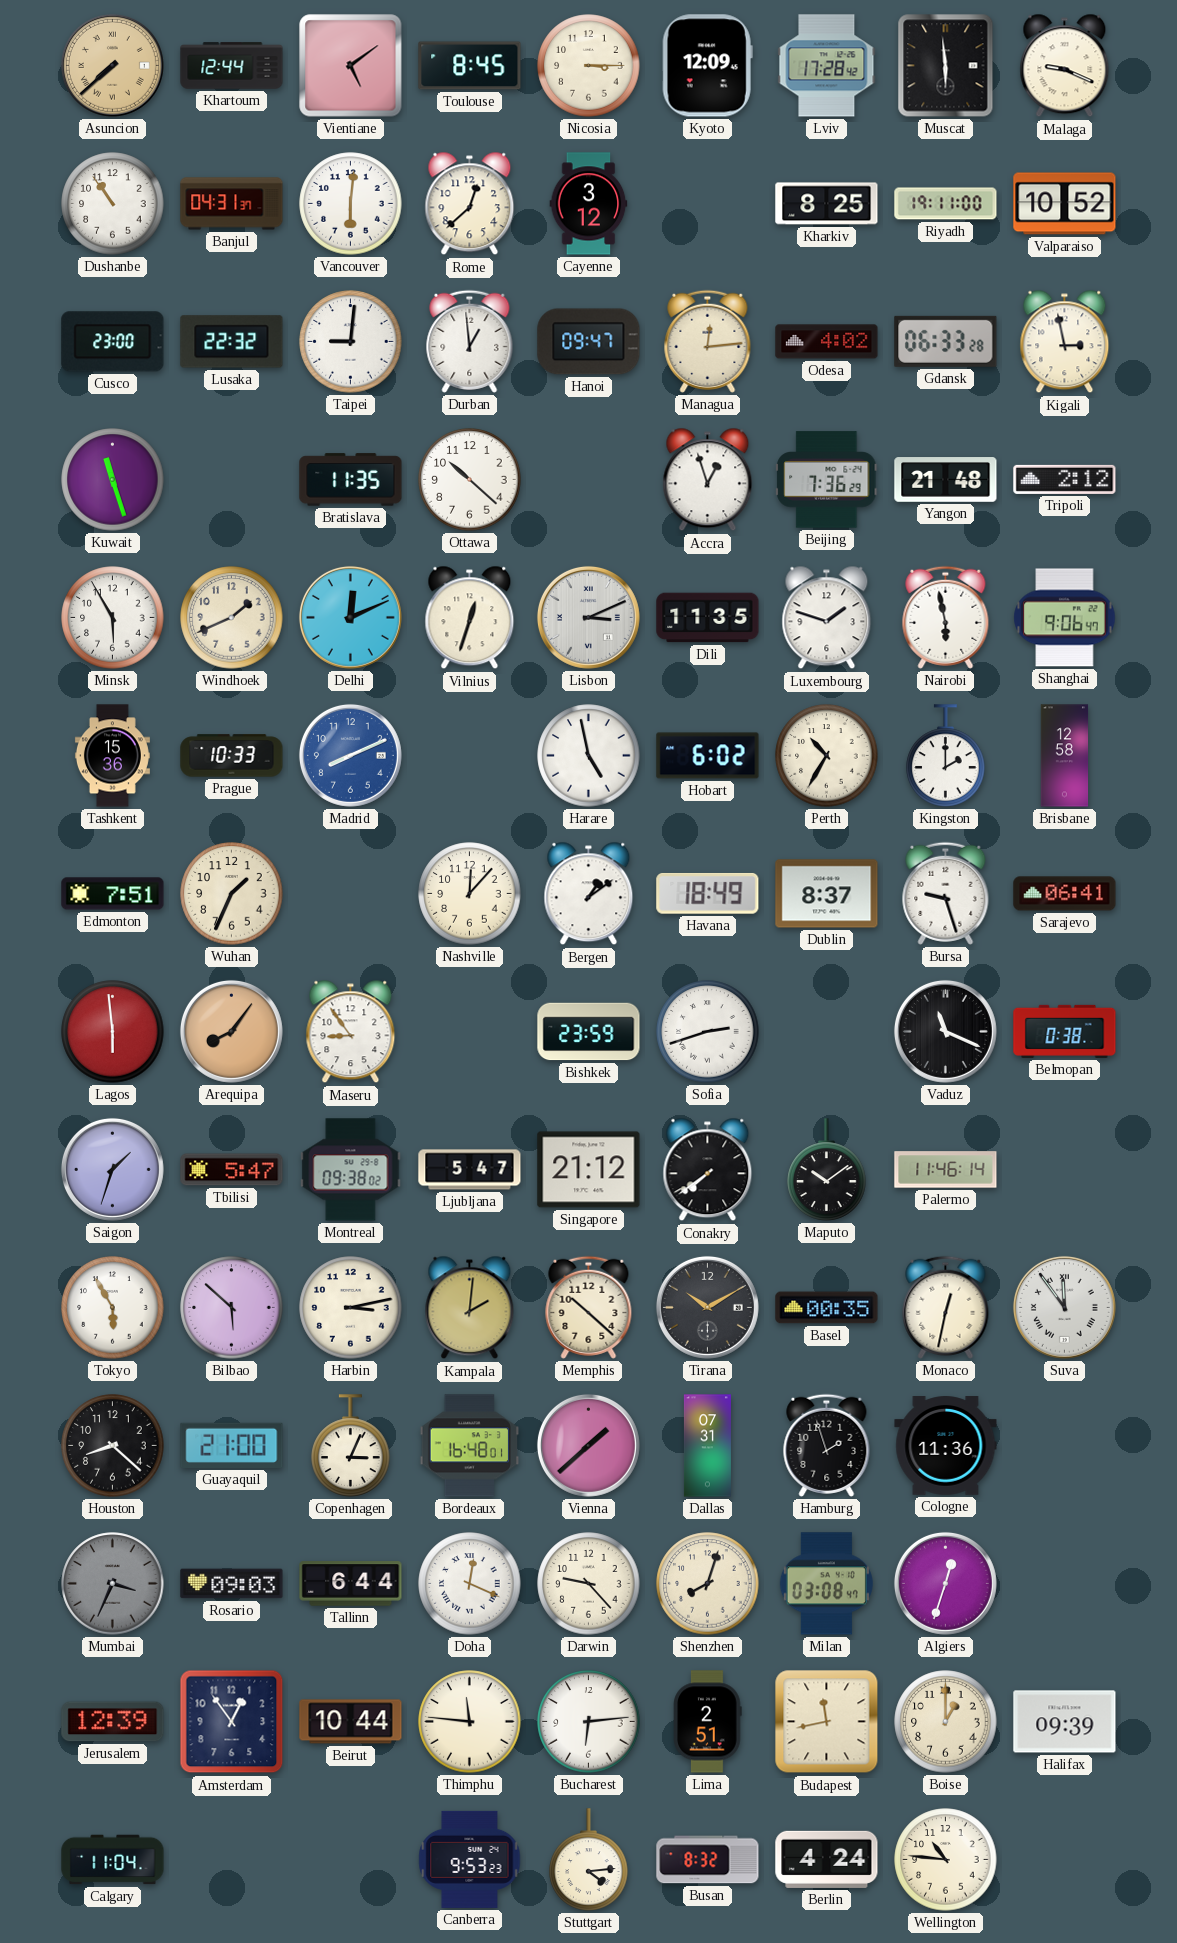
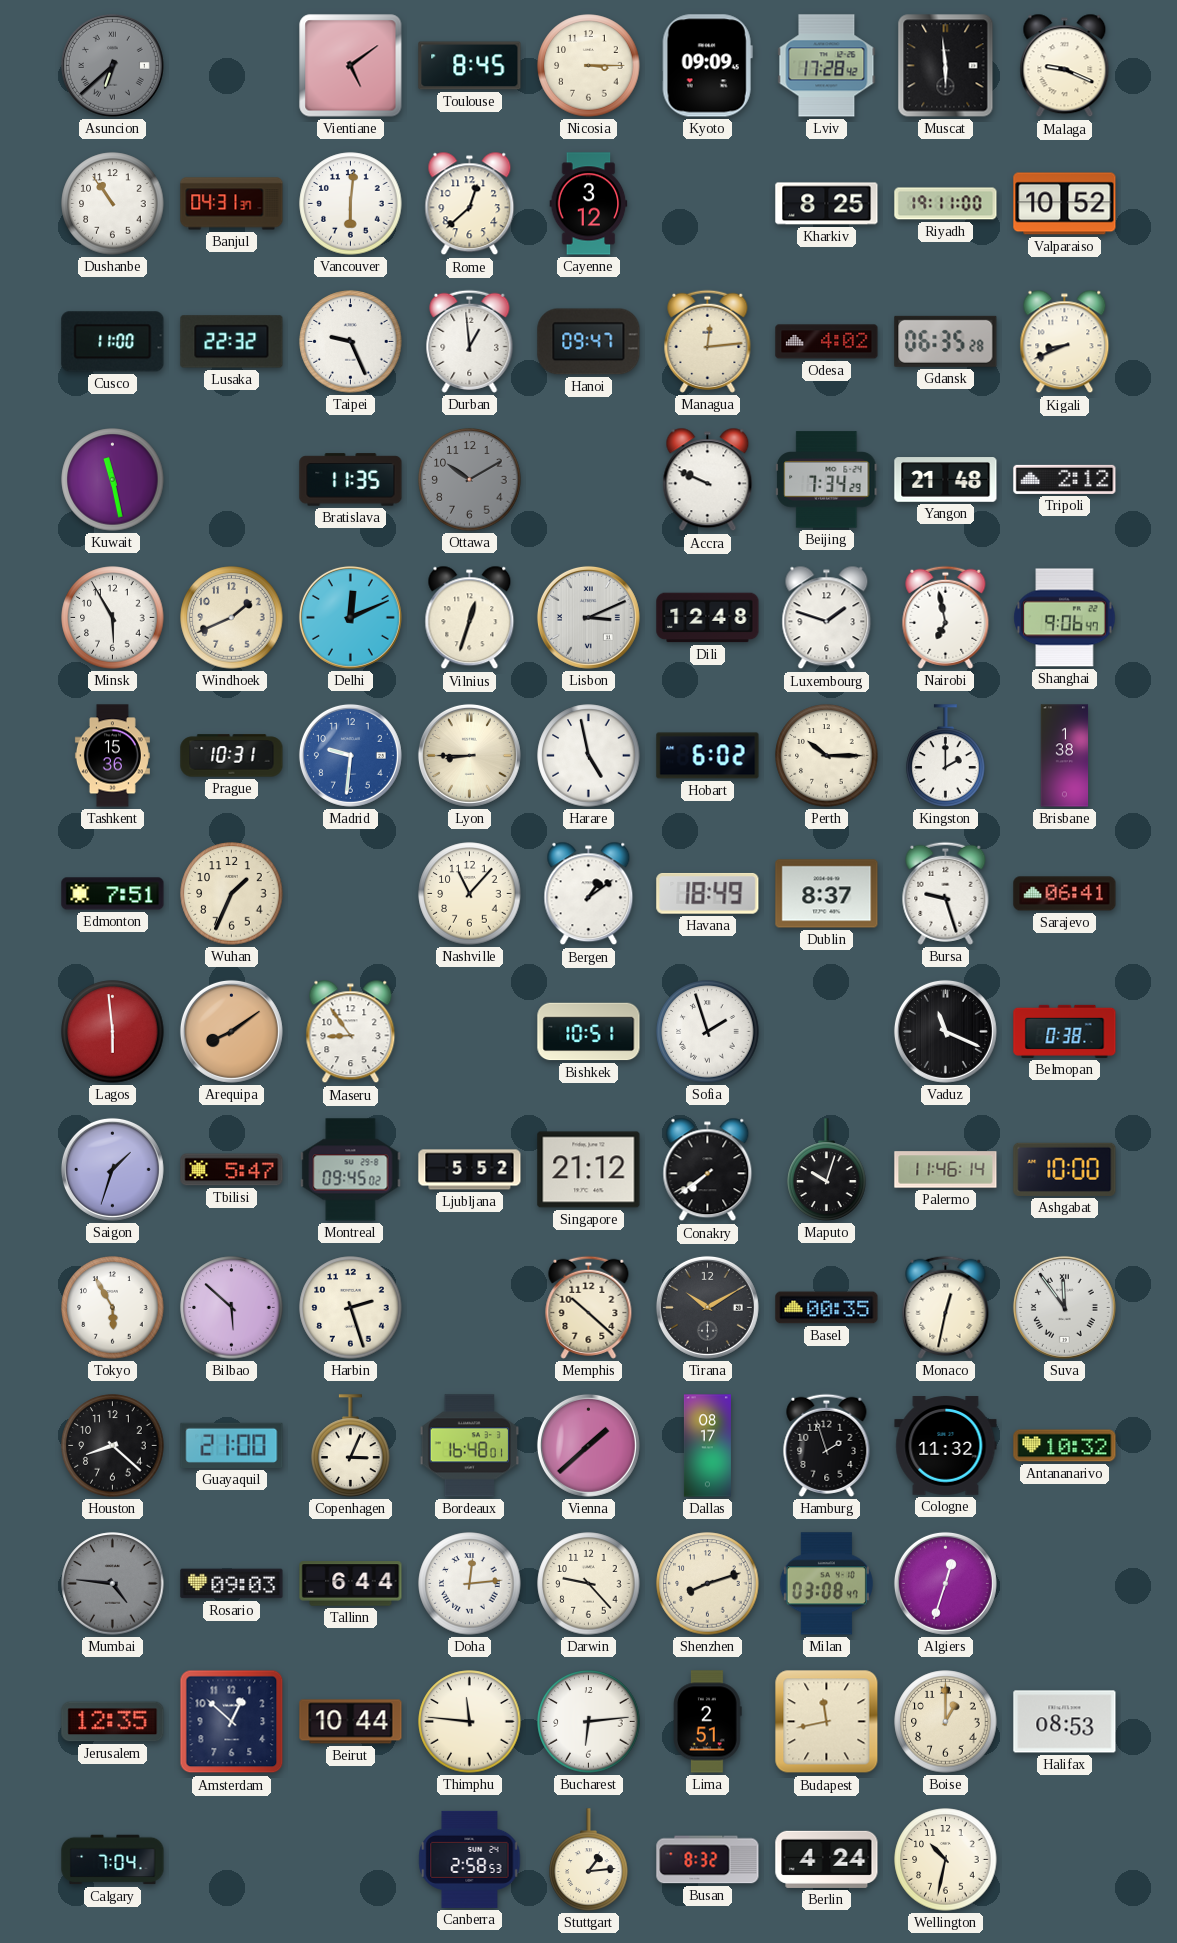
Asuncion: 7:38 -> 6:38 (112, 65)
Asuncion dial: champagne -> grey (112, 65)
Khartoum: 12:44 -> none (232, 66)
Kyoto: 12:09 -> 09:09 (707, 66)
Cusco: 23:00 -> 11:00 (113, 342)
Taipei: 9:01 -> 9:26 (351, 342)
Gdansk: 06:33 -> 06:35 (946, 341)
Kigali: 2:58 -> 8:41 (1065, 342)
Kuwait: 11:27 -> 11:28 (113, 480)
Ottawa: 10:22 -> 10:10 (470, 480)
Ottawa dial: white -> grey (470, 480)
Accra: 12:57 -> 9:49 (708, 480)
Beijing: 7:36 -> 7:34 (827, 480)
Dili: 11:35 -> 12:48 (708, 618)
Nairobi: 5:58 -> 6:58 (946, 617)
Prague: 10:33 -> 10:31 (232, 756)
Madrid: 8:11 -> 9:31 (350, 755)
Lyon: none -> 8:45 (469, 755)
Perth: 10:35 -> 10:15 (827, 756)
Brisbane: 12:58 -> 1:38 (1065, 756)
Nashville: 12:07 -> 11:07 (470, 894)
Arequipa: 8:06 -> 8:09 (231, 1031)
Bishkek: 23:59 -> 10:51 (589, 1032)
Sofia: 2:42 -> 1:57 (708, 1032)
Montreal: 09:38 -> 09:45 (351, 1170)
Ljubljana: 5:47 -> 5:52 (470, 1170)
Maputo: 10:09 -> 10:03 (827, 1170)
Ashgabat: none -> 10:00 (1065, 1169)
Harbin: 3:13 -> 2:27 (351, 1308)
Kampala: 2:01 -> none (470, 1308)
Dallas: 07:31 -> 08:17 (707, 1446)
Cologne: 11:36 -> 11:32 (946, 1446)
Antananarivo: none -> 10:32 (1065, 1446)
Mumbai: 3:34 -> 4:46 (113, 1584)
Doha: 12:19 -> 12:14 (470, 1584)
Shenzhen: 8:03 -> 8:12 (708, 1584)
Jerusalem: 12:39 -> 12:35 (113, 1722)
Amsterdam: 12:54 -> 12:52 (232, 1722)
Halifax: 09:39 -> 08:53 (1065, 1722)
Calgary: 11:04 -> 7:04 (113, 1860)
Canberra: 9:53 -> 2:58 (470, 1859)
Stuttgart: 4:14 -> 1:14 (589, 1860)
Wellington: 10:46 -> 10:32 (946, 1860)
